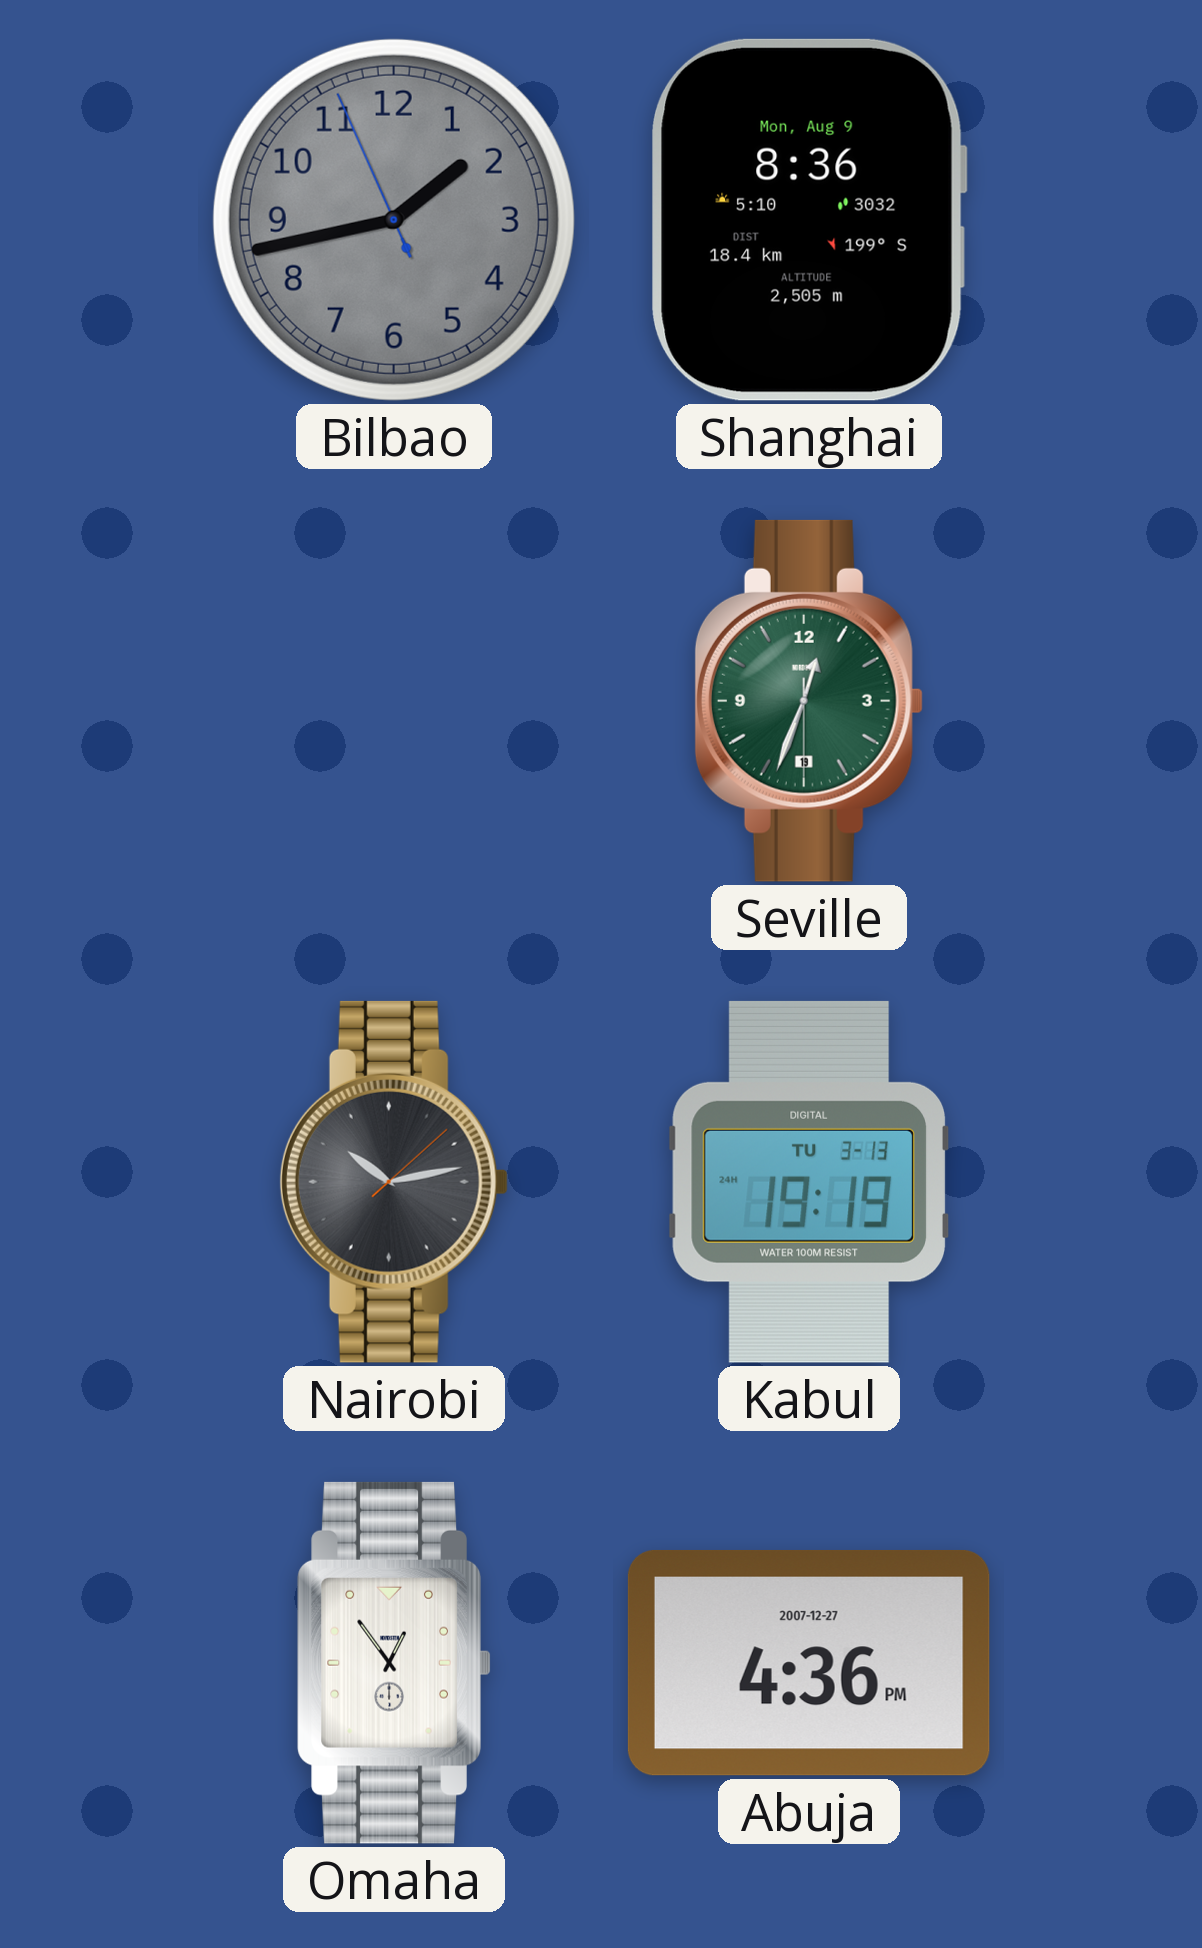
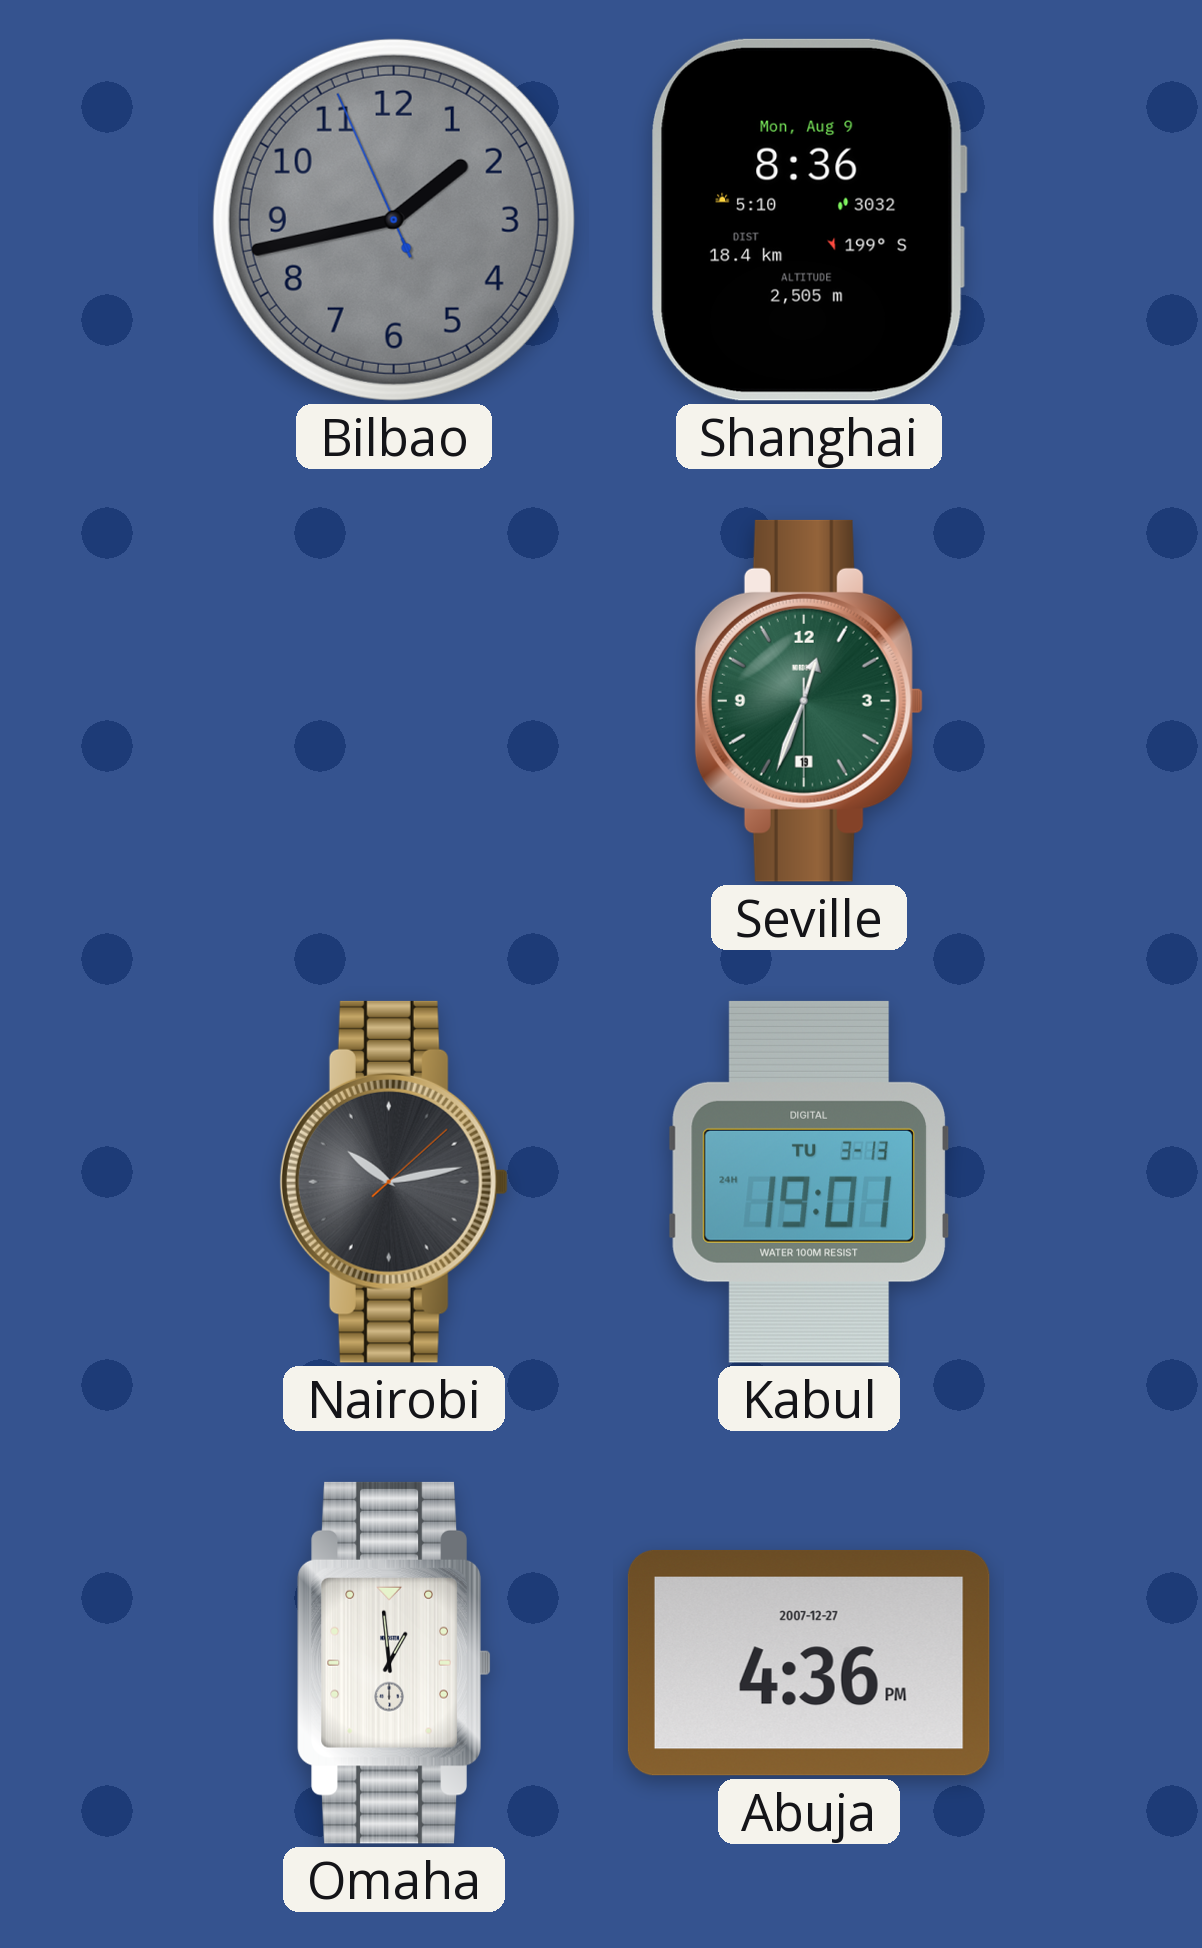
Kabul: 19:19 -> 19:01 (809, 1182)
Omaha: 12:54 -> 12:59 (394, 1663)
